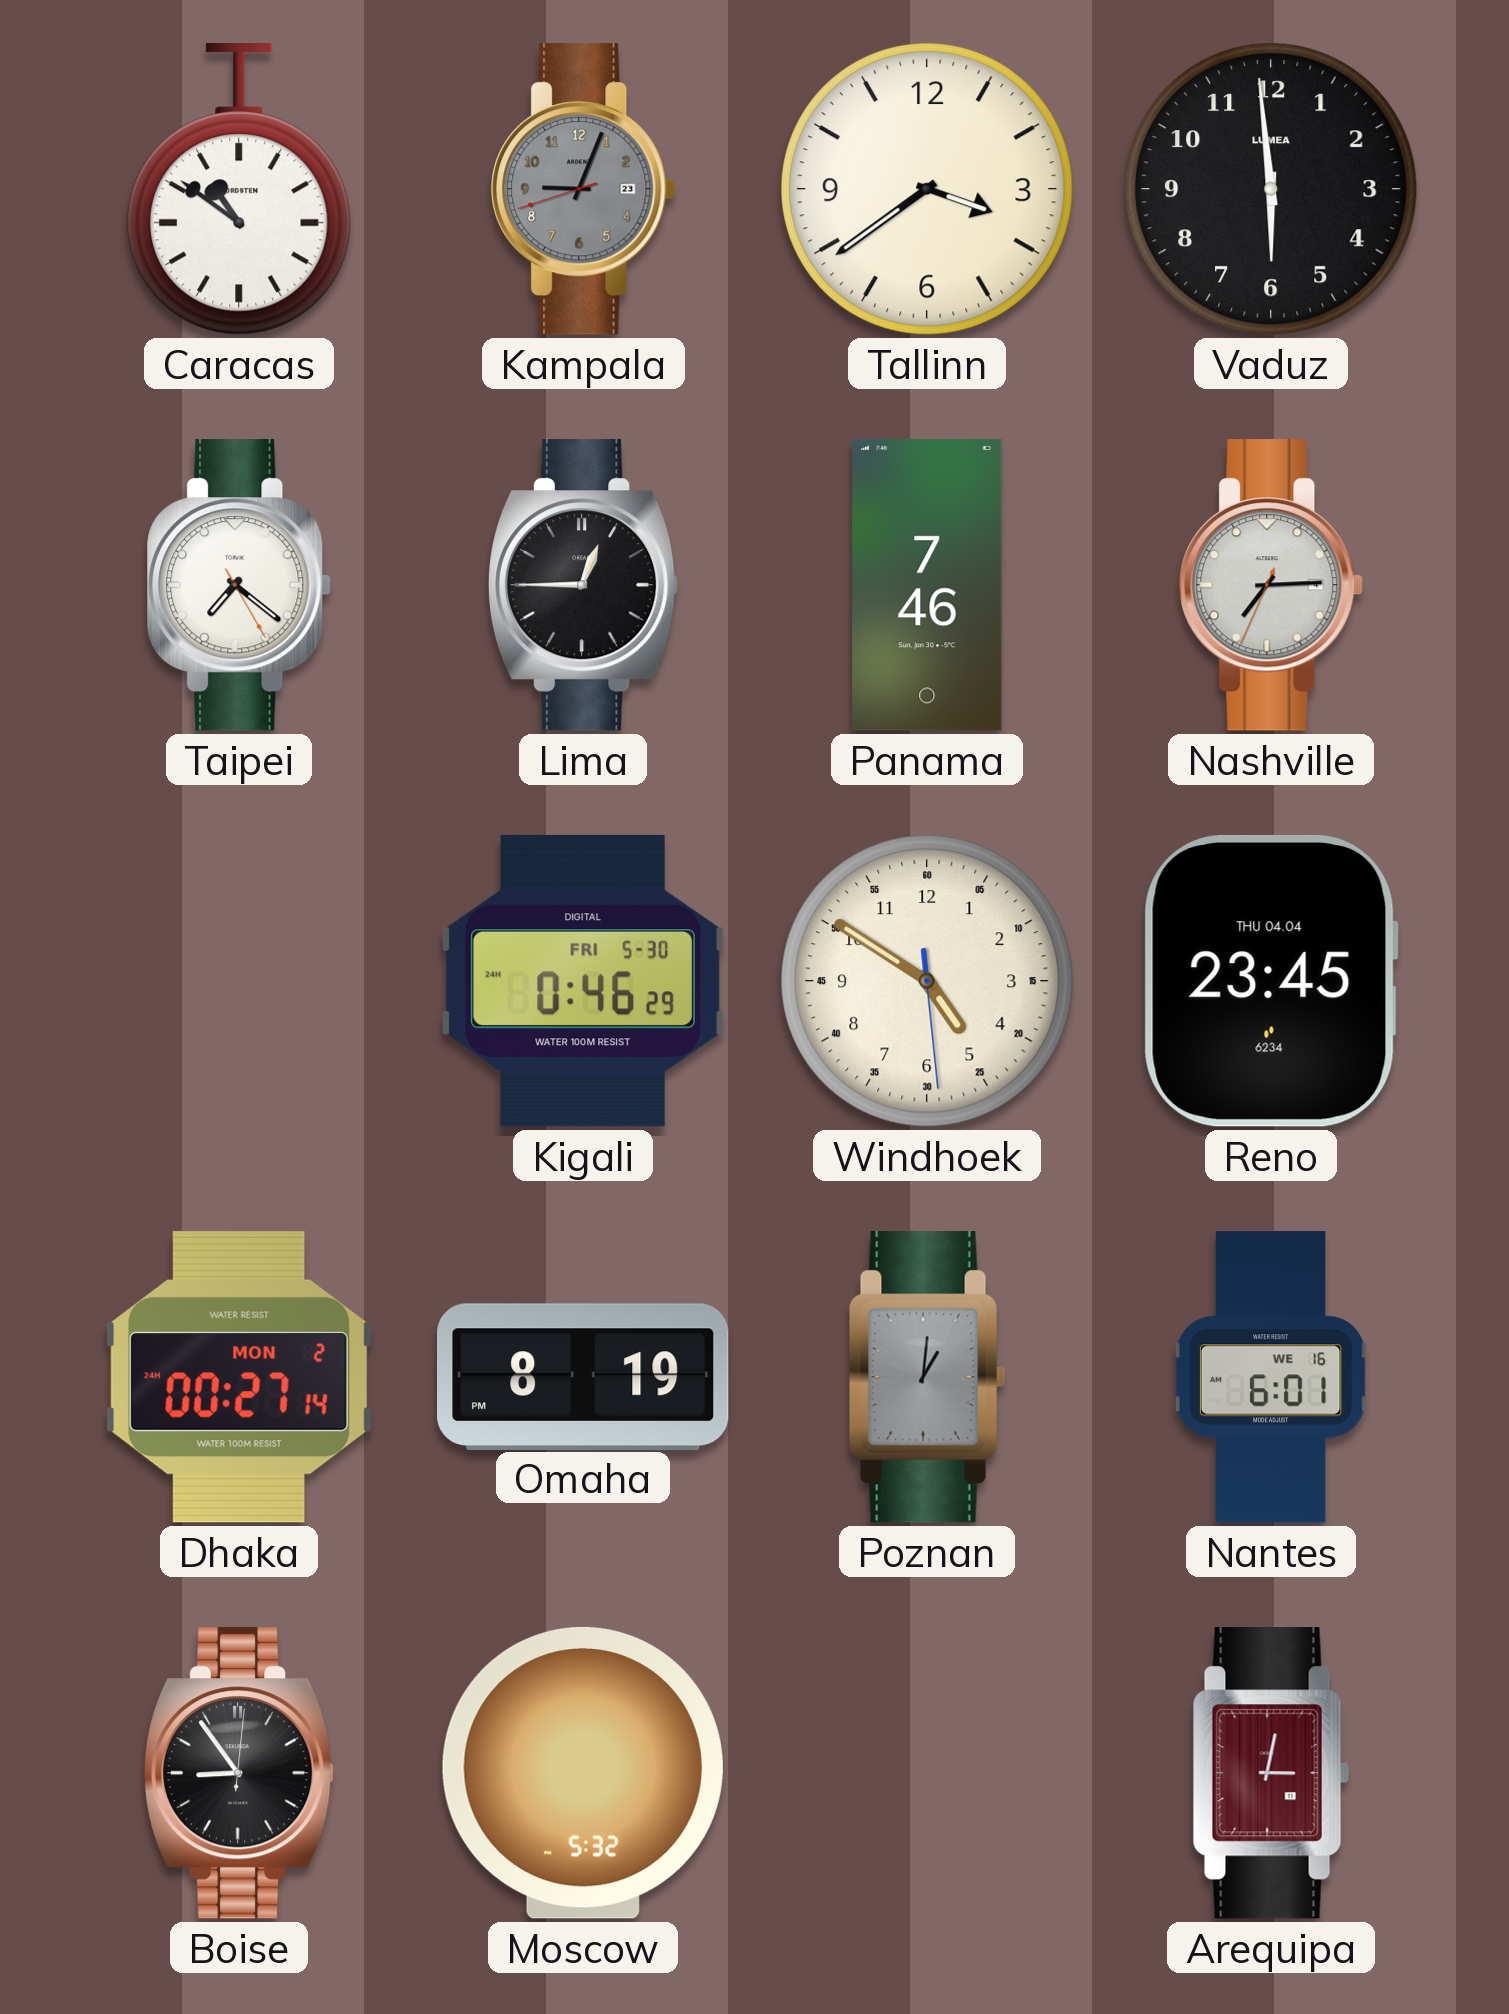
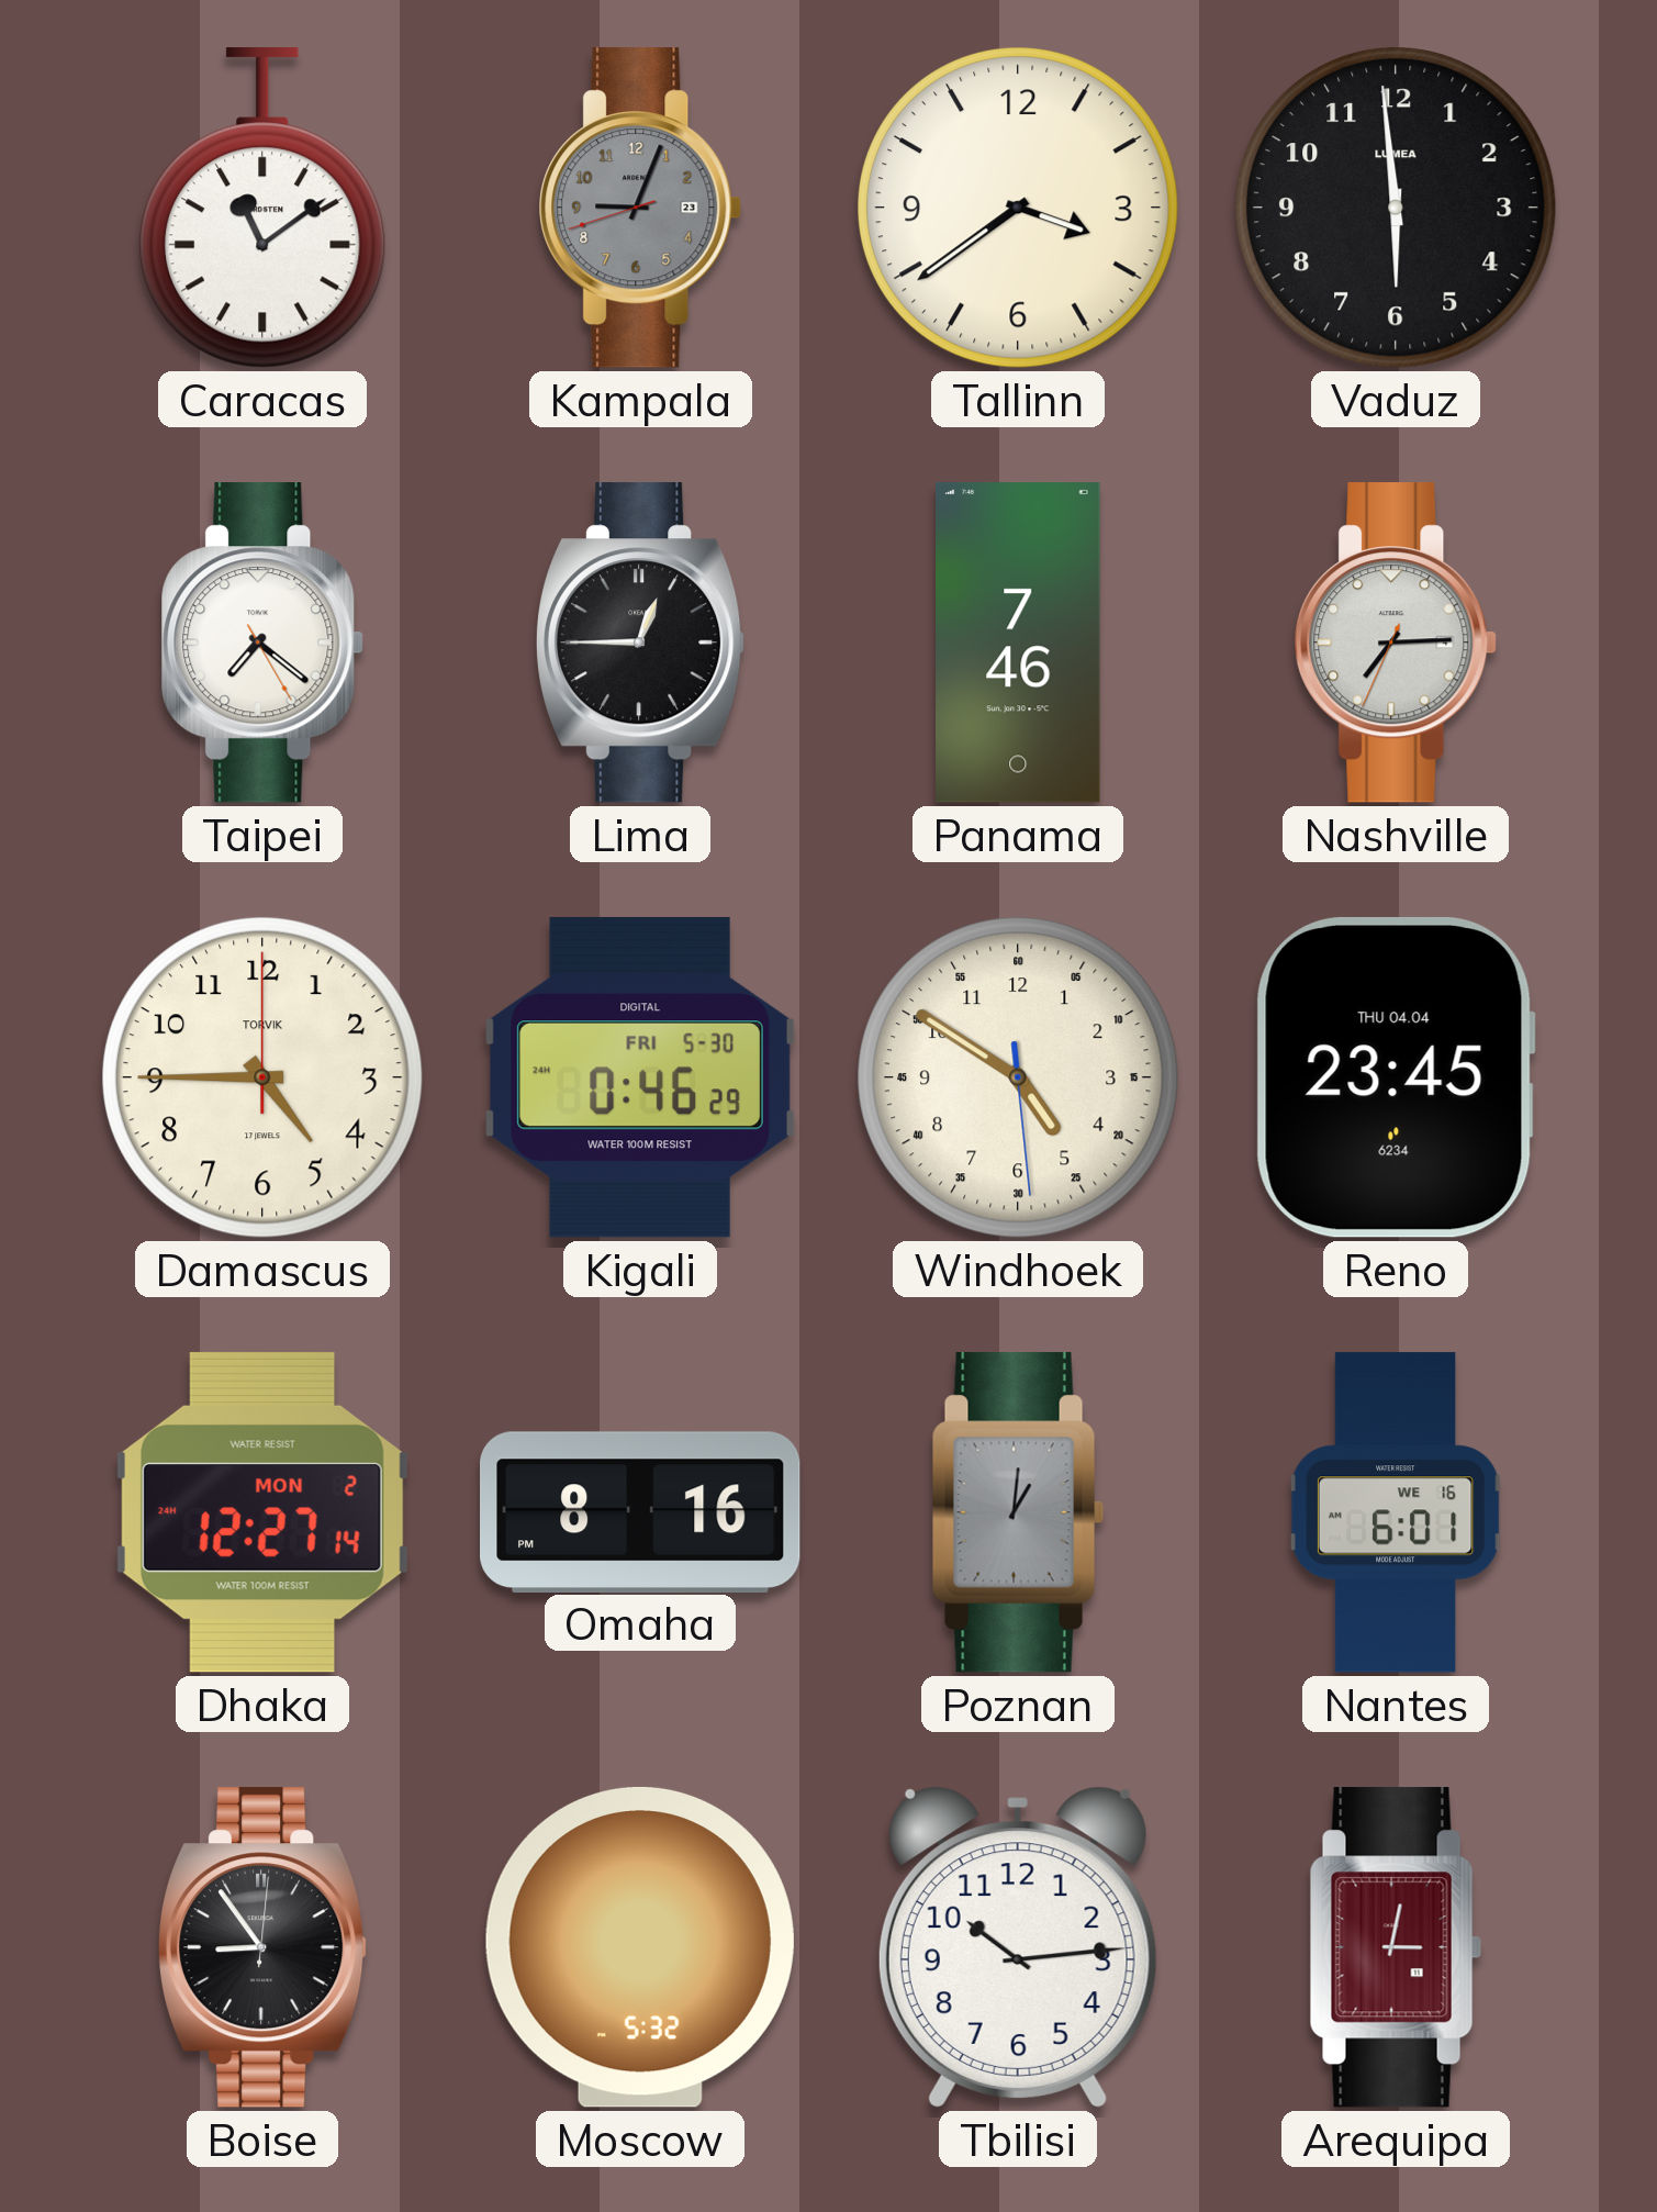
Caracas: 10:51 -> 11:09 (262, 208)
Damascus: none -> 4:45 (262, 1077)
Dhaka: 00:27 -> 12:27 (262, 1512)
Omaha: 8:19 -> 8:16 (641, 1511)
Tbilisi: none -> 10:14 (1018, 1947)
